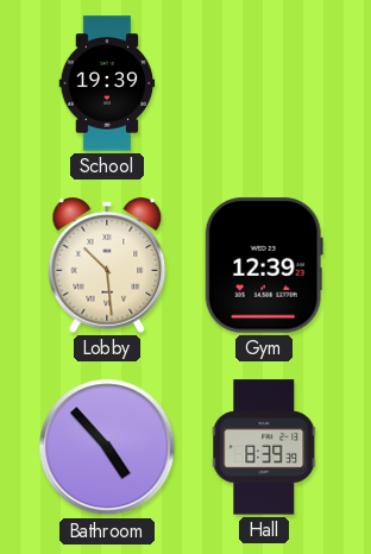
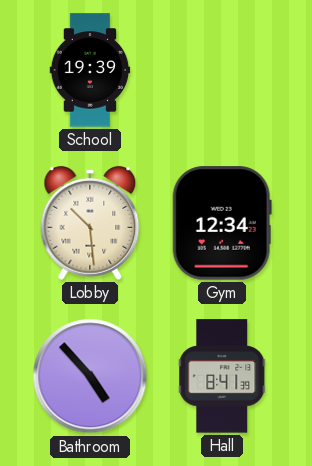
Gym: 12:39 -> 12:34 (222, 223)
Hall: 8:39 -> 8:41 (222, 376)
